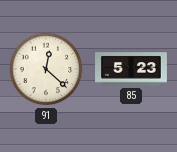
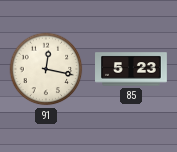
91: 12:22 -> 12:17 (46, 69)
